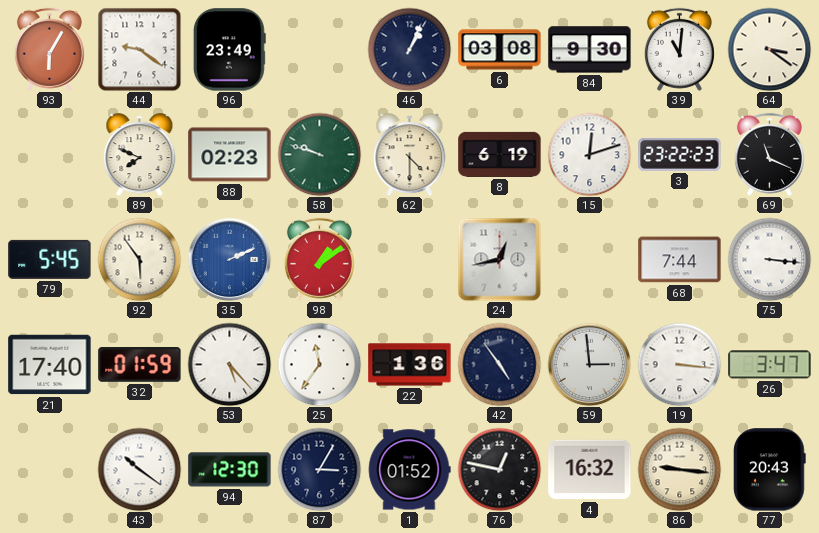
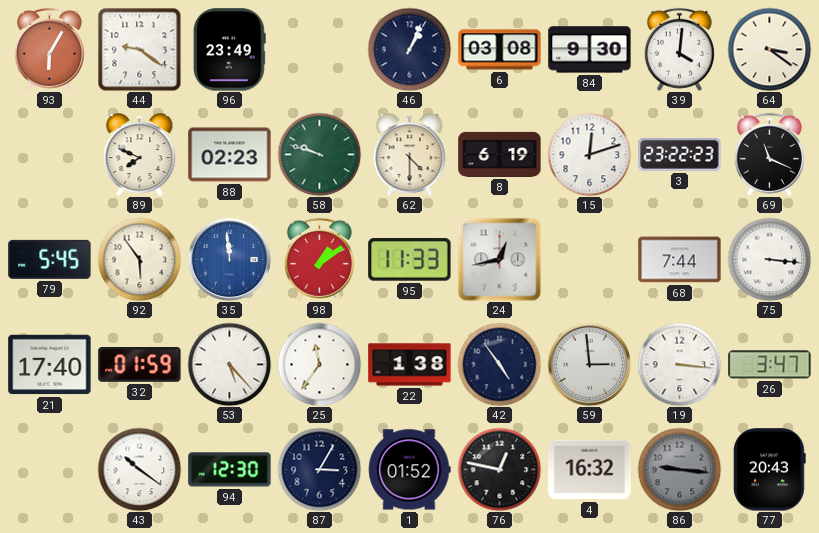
39: 11:01 -> 4:01 (679, 49)
35: 2:11 -> 11:59 (229, 259)
95: none -> 11:33 (410, 260)
22: 1:36 -> 1:38 (410, 365)
86 dial: cream -> grey (679, 469)
